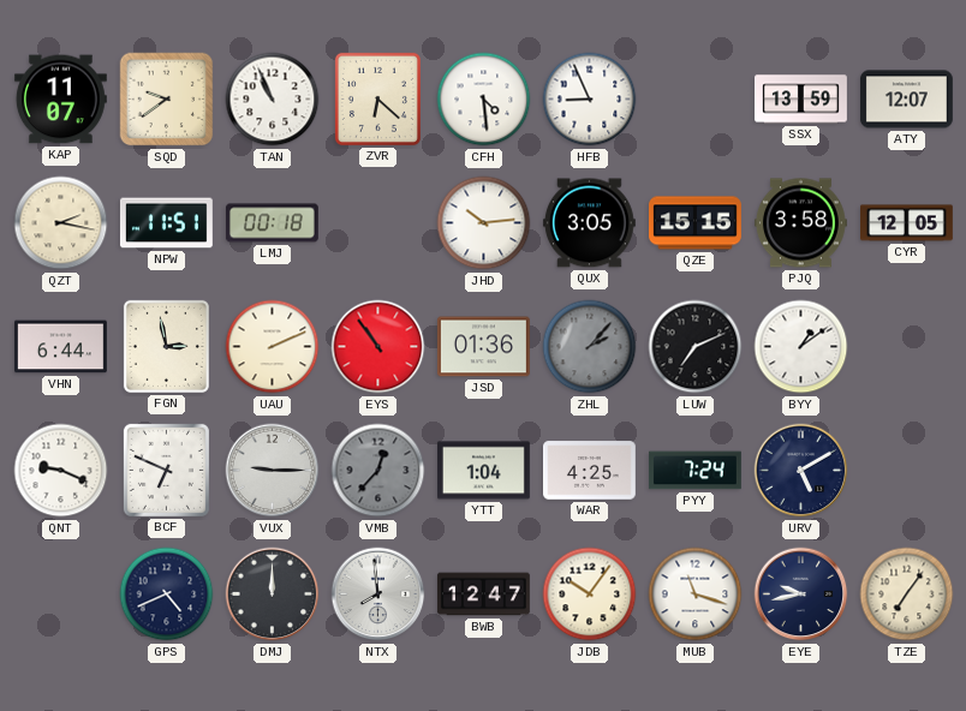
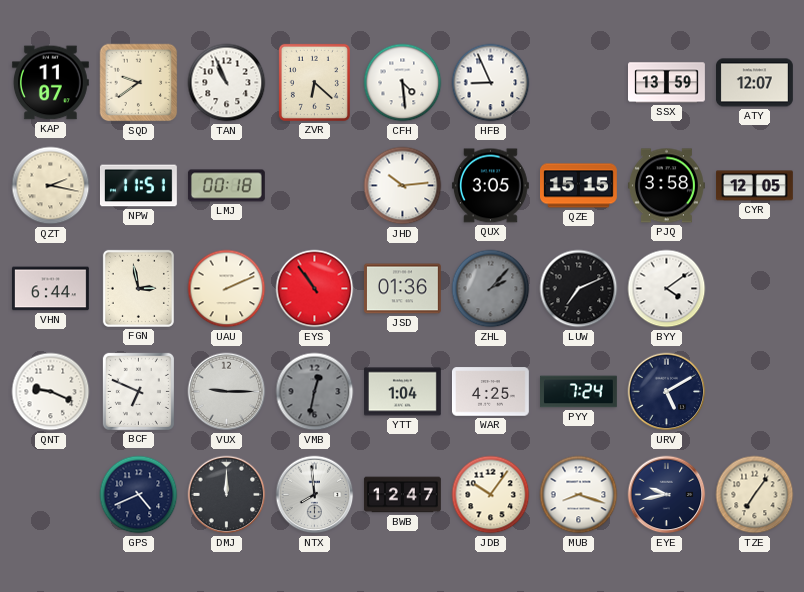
BYY: 1:09 -> 4:09 (667, 289)
VMB: 12:37 -> 12:32 (315, 392)
MUB: 11:18 -> 8:18 (579, 495)
